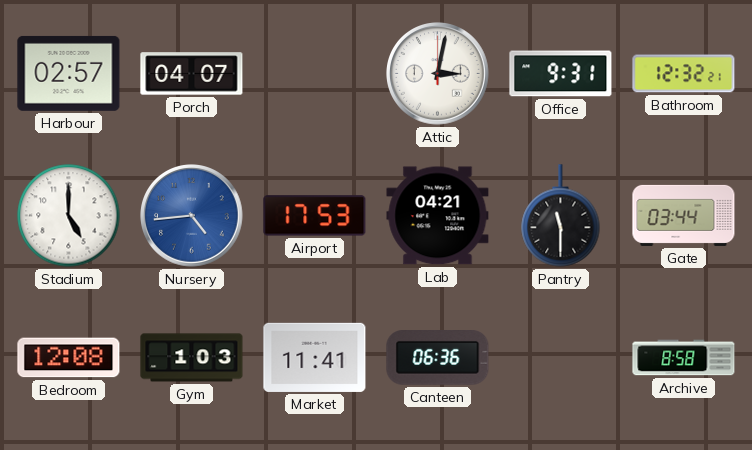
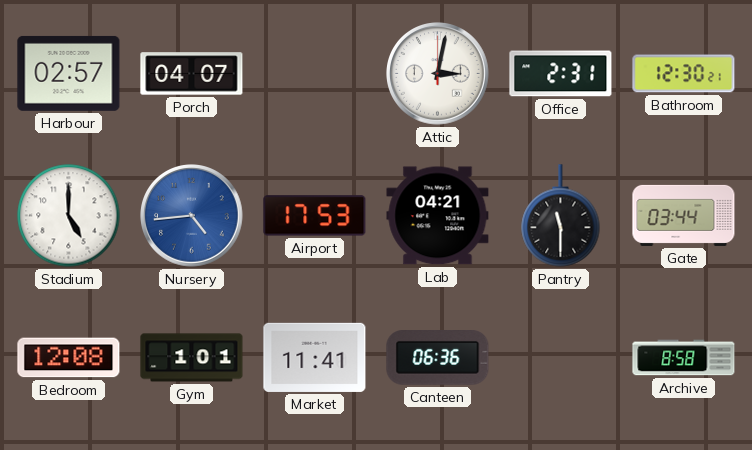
Office: 9:31 -> 2:31 (561, 74)
Bathroom: 12:32 -> 12:30 (684, 74)
Gym: 1:03 -> 1:01 (192, 358)
